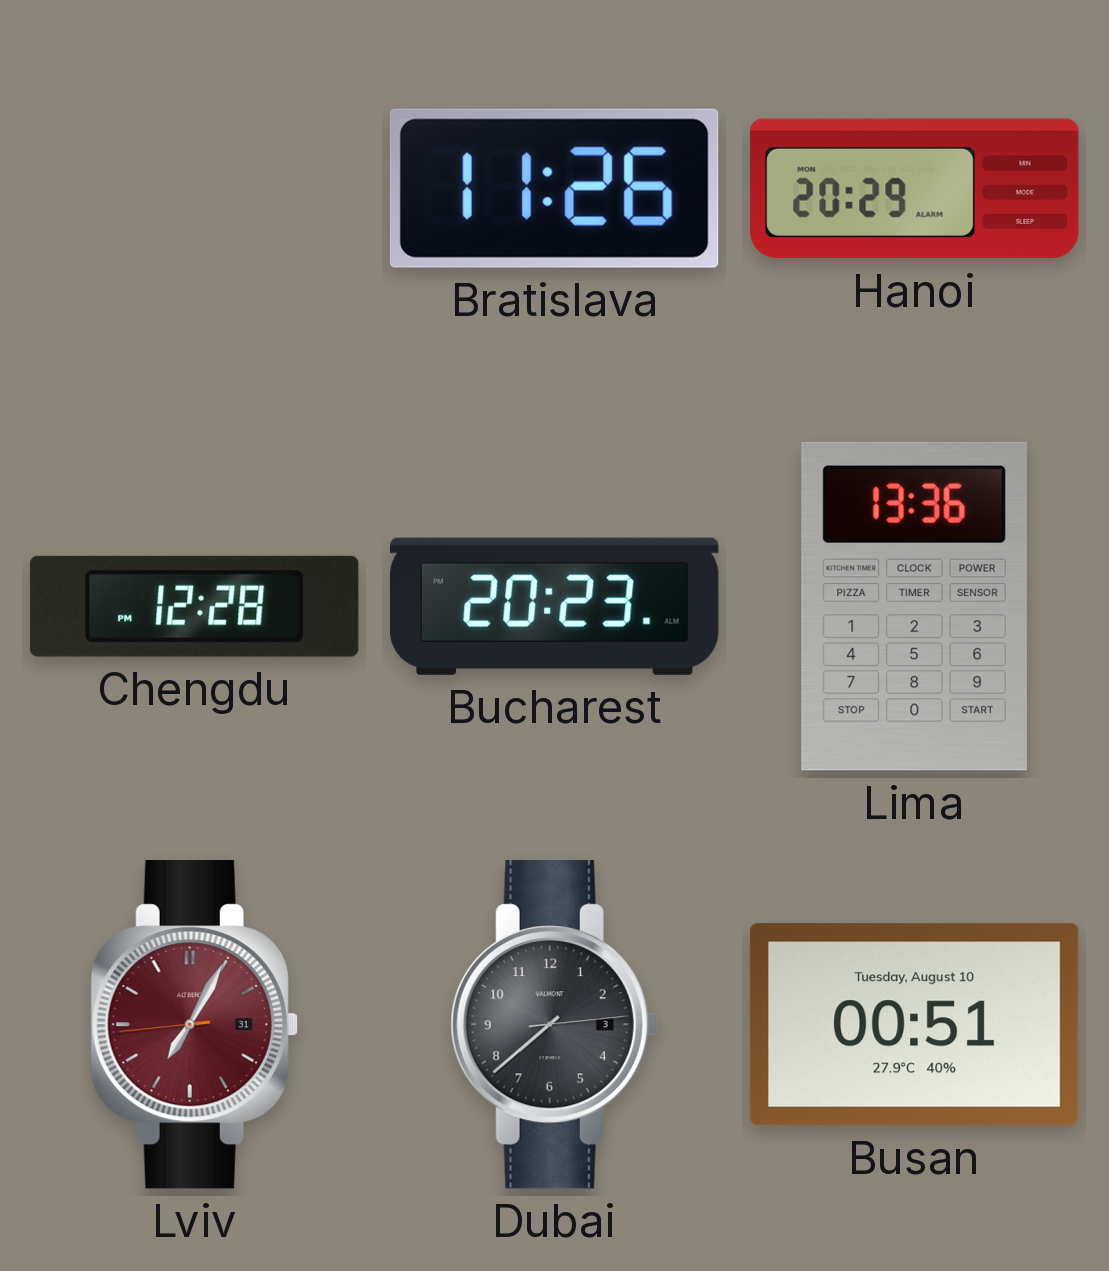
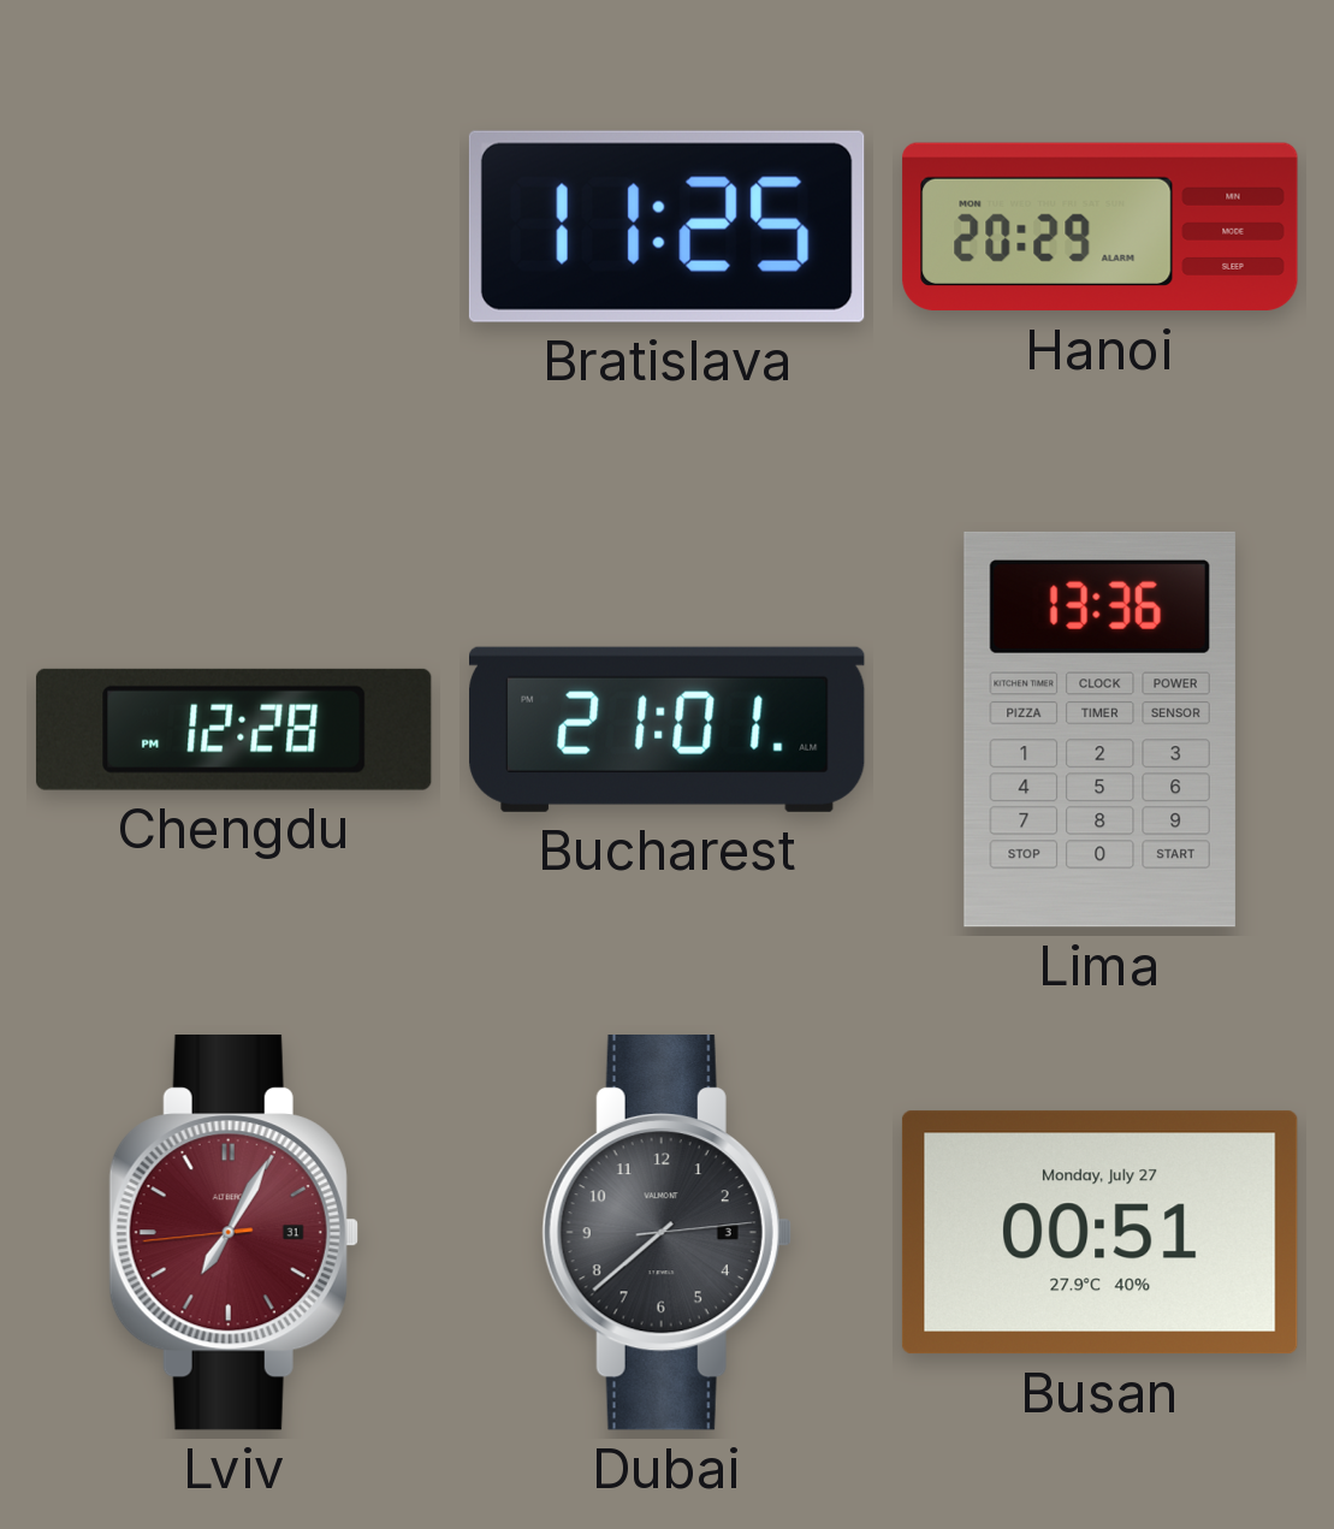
Bratislava: 11:26 -> 11:25 (666, 226)
Bucharest: 20:23 -> 21:01 (668, 729)
Busan date: Tuesday, August 10 -> Monday, July 27 (1099, 1233)
